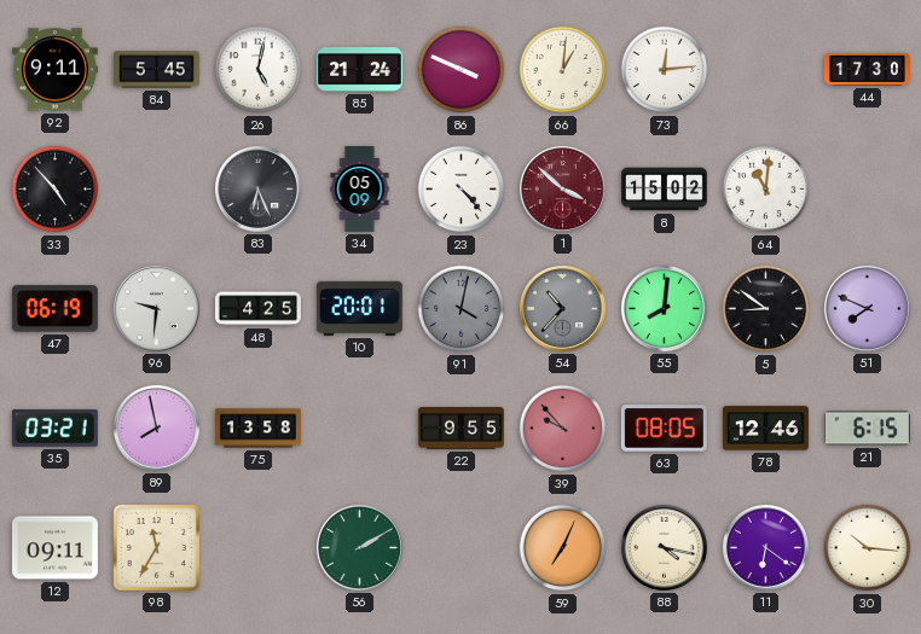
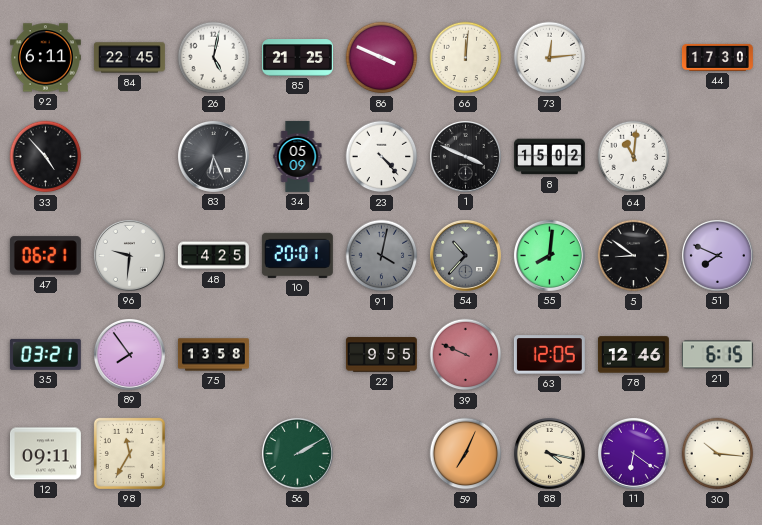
92: 9:11 -> 6:11 (45, 58)
84: 5:45 -> 22:45 (129, 58)
85: 21:24 -> 21:25 (297, 58)
66: 1:01 -> 12:01 (466, 58)
1: 3:52 -> 3:49 (465, 156)
1 dial: burgundy -> black (465, 156)
47: 06:19 -> 06:21 (45, 256)
89: 7:58 -> 7:54 (129, 354)
39: 9:53 -> 9:49 (466, 355)
63: 08:05 -> 12:05 (549, 355)
